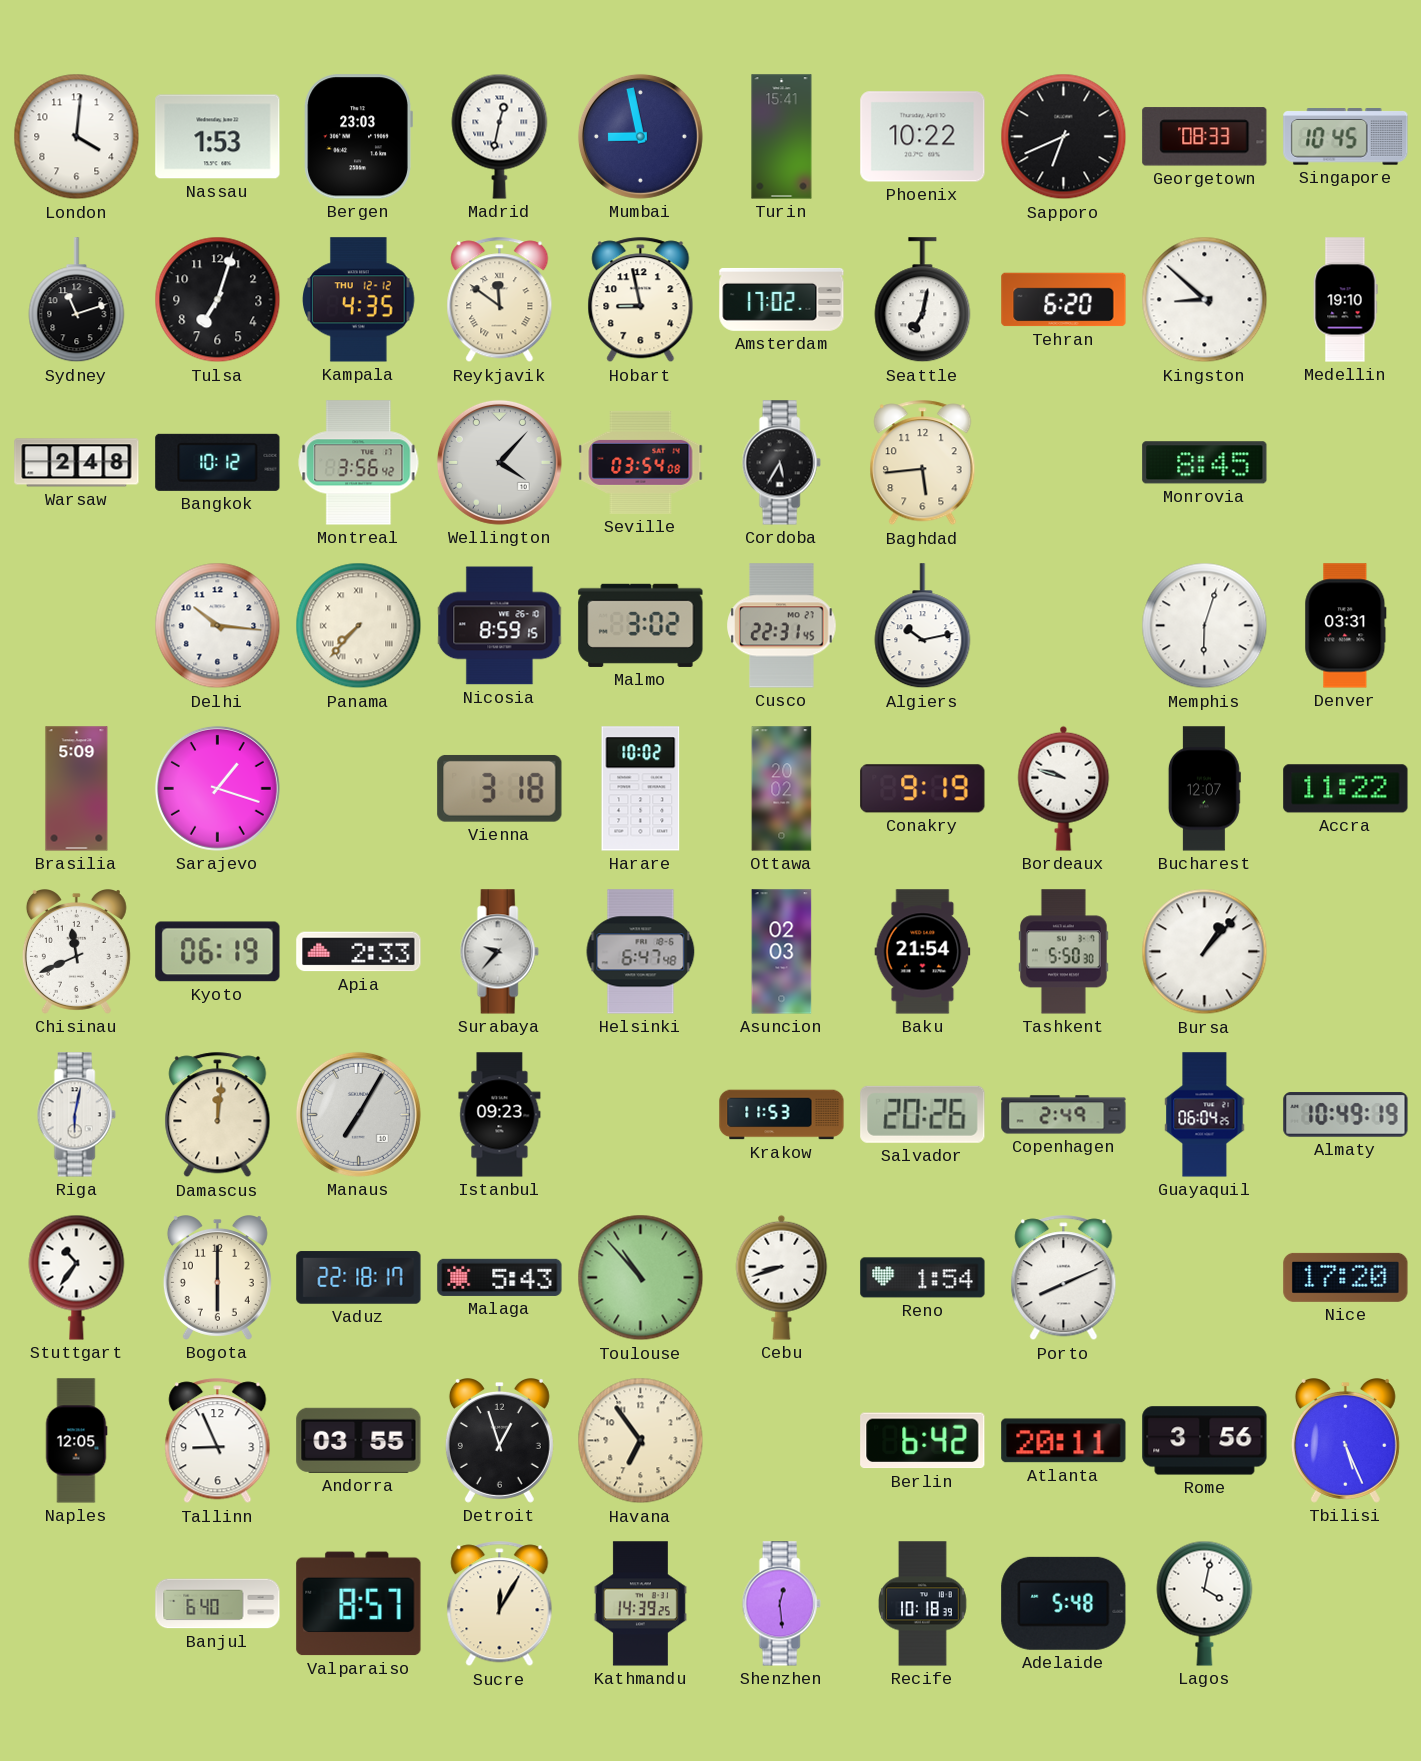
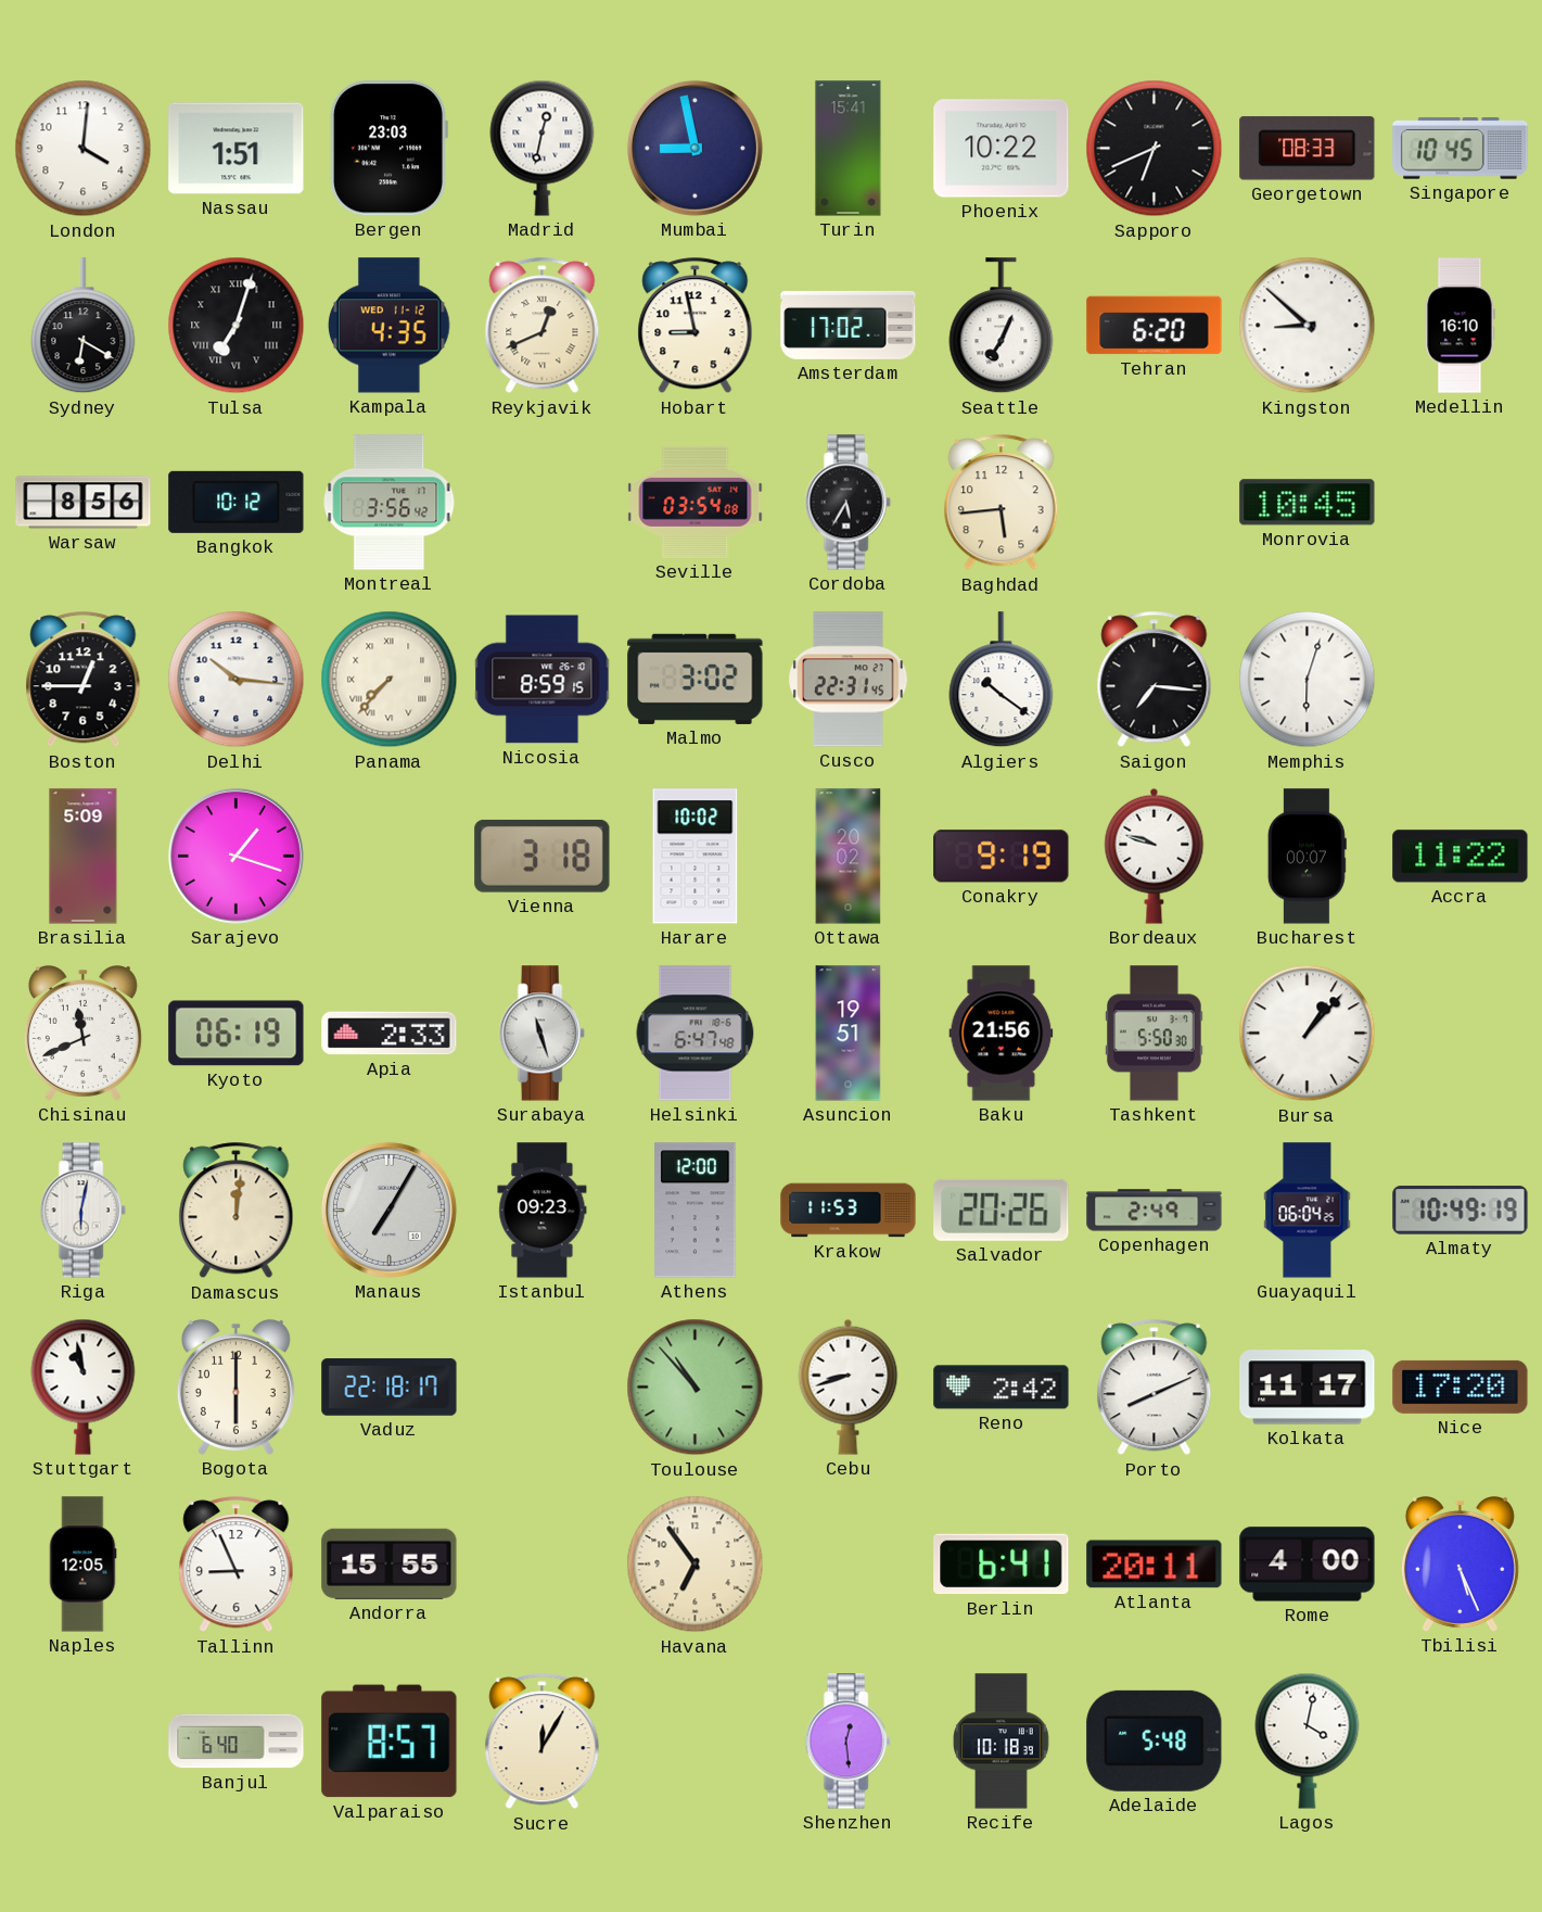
Nassau: 1:53 -> 1:51 (237, 149)
Sydney: 11:12 -> 6:20 (84, 326)
Tulsa numerals: Arabic -> Roman (237, 326)
Kampala date: THU 12-12 -> WED 11-12 (390, 326)
Reykjavik: 11:51 -> 12:41 (543, 326)
Seattle: 7:02 -> 7:04 (1002, 326)
Medellin: 19:10 -> 16:10 (1460, 326)
Warsaw: 2:48 -> 8:56 (84, 503)
Wellington: 4:07 -> none (499, 462)
Monrovia: 8:45 -> 10:45 (1308, 503)
Boston: none -> 12:45 (84, 680)
Algiers: 10:13 -> 10:21 (1002, 680)
Saigon: none -> 7:16 (1155, 680)
Denver: 03:31 -> none (1346, 626)
Bucharest: 12:07 -> 00:07 (1307, 857)
Surabaya: 9:37 -> 11:27 (541, 1034)
Asuncion: 02:03 -> 19:51 (849, 1034)
Baku: 21:54 -> 21:56 (1002, 1034)
Athens: none -> 12:00 (696, 1211)
Stuttgart: 10:36 -> 10:58 (84, 1386)
Malaga: 5:43 -> none (500, 1277)
Reno: 1:54 -> 2:42 (1002, 1388)
Kolkata: none -> 11:17 (1308, 1388)
Andorra: 03:55 -> 15:55 (390, 1563)
Detroit: 12:57 -> none (499, 1441)
Berlin: 6:42 -> 6:41 (1002, 1565)
Rome: 3:56 -> 4:00 (1308, 1565)
Kathmandu: 14:39 -> none (640, 1604)
